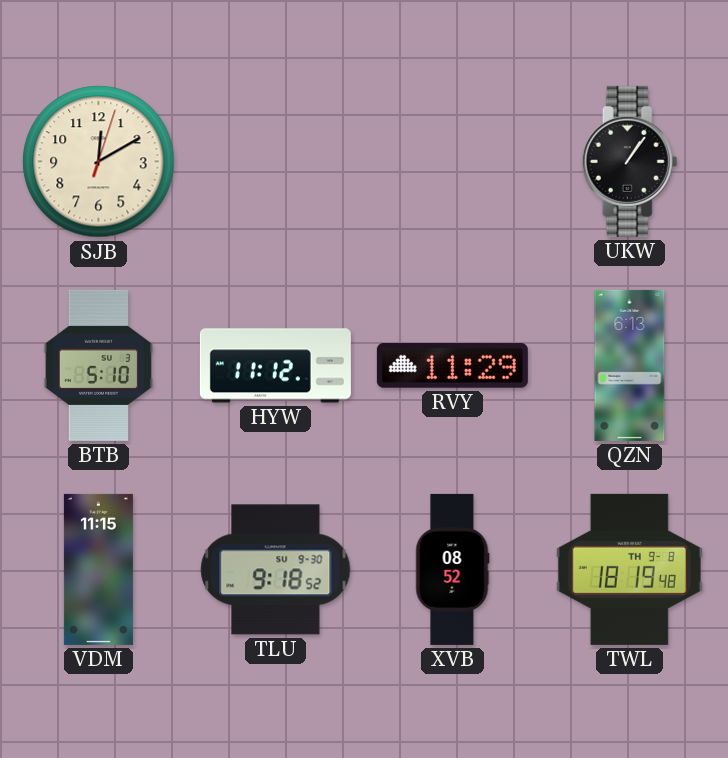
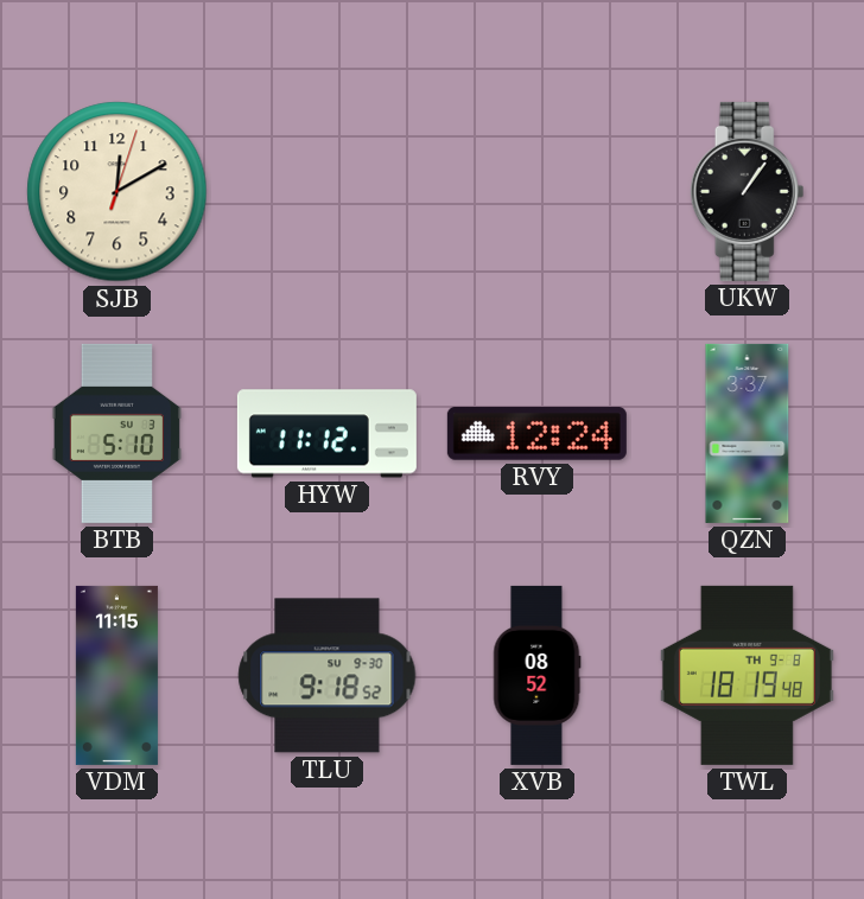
RVY: 11:29 -> 12:24 (536, 434)
QZN: 6:13 -> 3:37 (748, 433)
